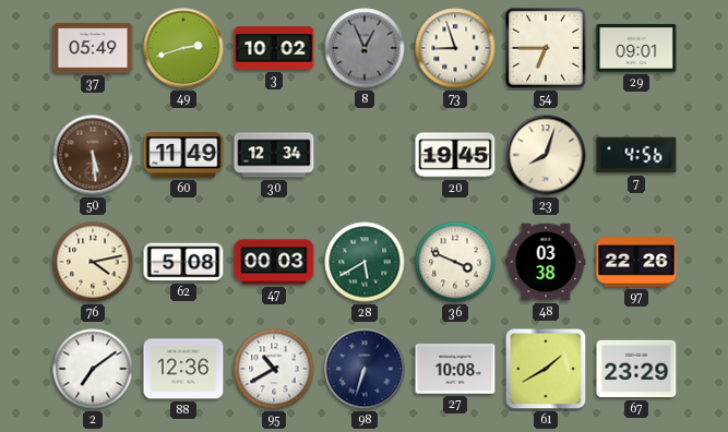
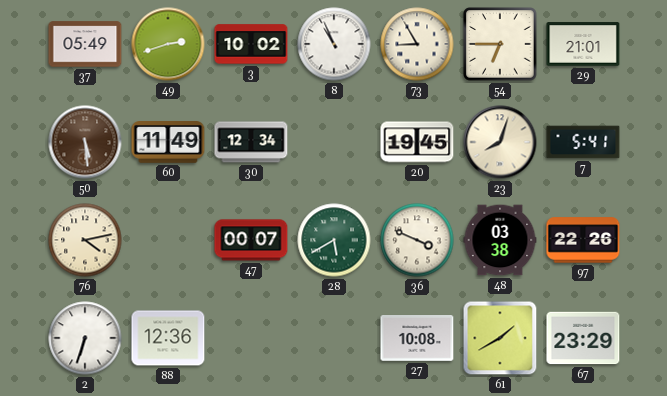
8: 12:56 -> 10:56 (334, 44)
8 dial: grey -> white (334, 44)
73: 8:57 -> 8:55 (417, 44)
29: 09:01 -> 21:01 (583, 44)
7: 4:56 -> 5:41 (583, 142)
62: 5:08 -> none (183, 262)
47: 00:03 -> 00:07 (251, 240)
2: 7:09 -> 6:33 (85, 338)
95: 10:40 -> none (274, 369)
98: 6:33 -> none (365, 369)
